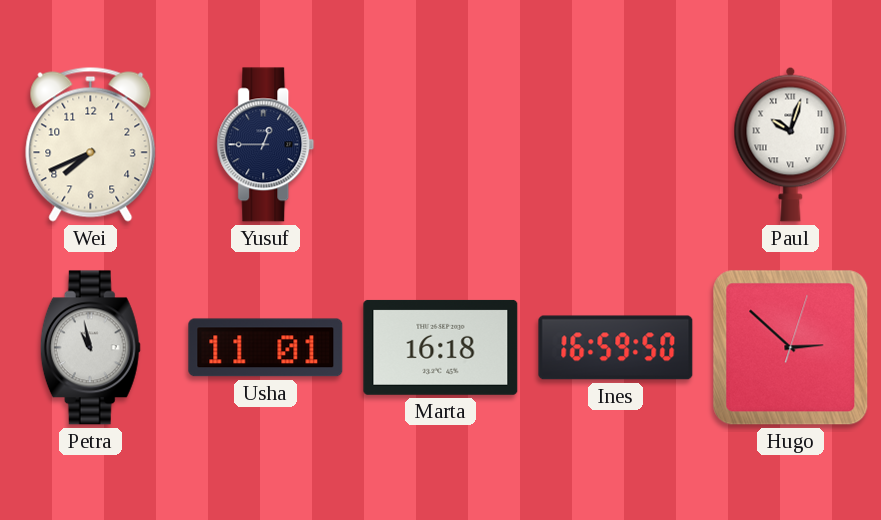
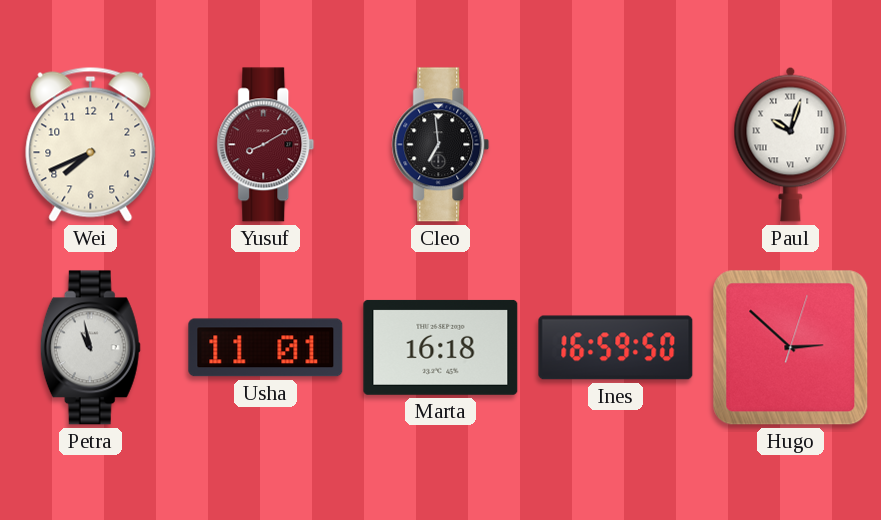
Yusuf: 12:45 -> 8:10 (266, 145)
Yusuf dial: navy -> burgundy (266, 145)
Cleo: none -> 6:59 (441, 145)
